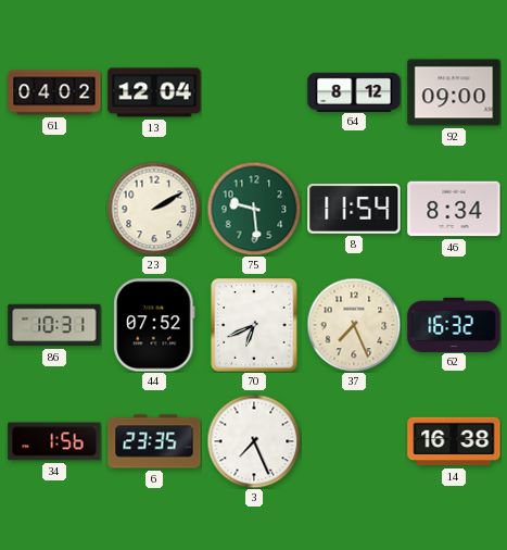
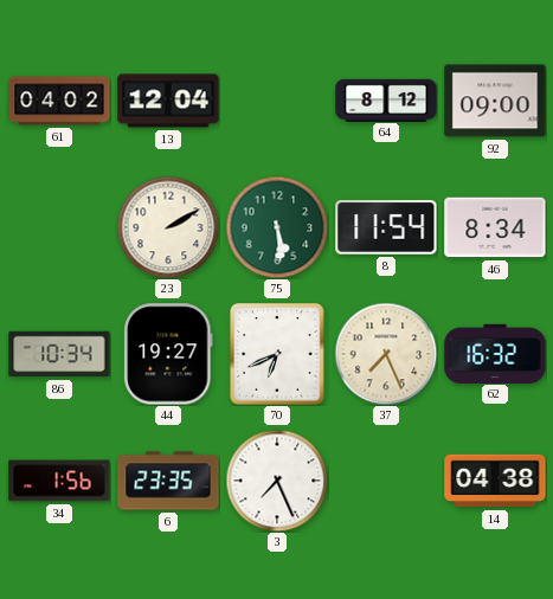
75: 9:29 -> 5:29 (277, 227)
86: 10:31 -> 10:34 (59, 354)
44: 07:52 -> 19:27 (168, 354)
14: 16:38 -> 04:38 (495, 481)
